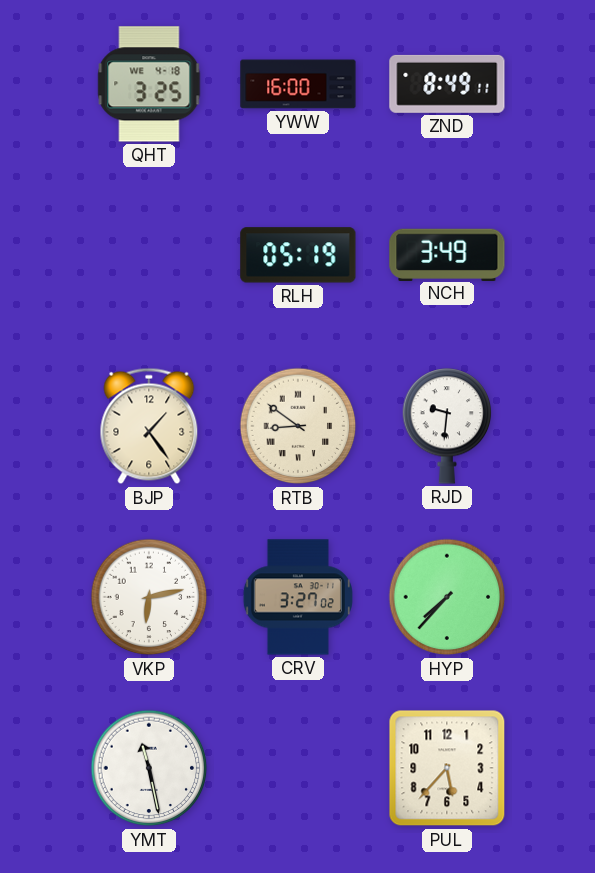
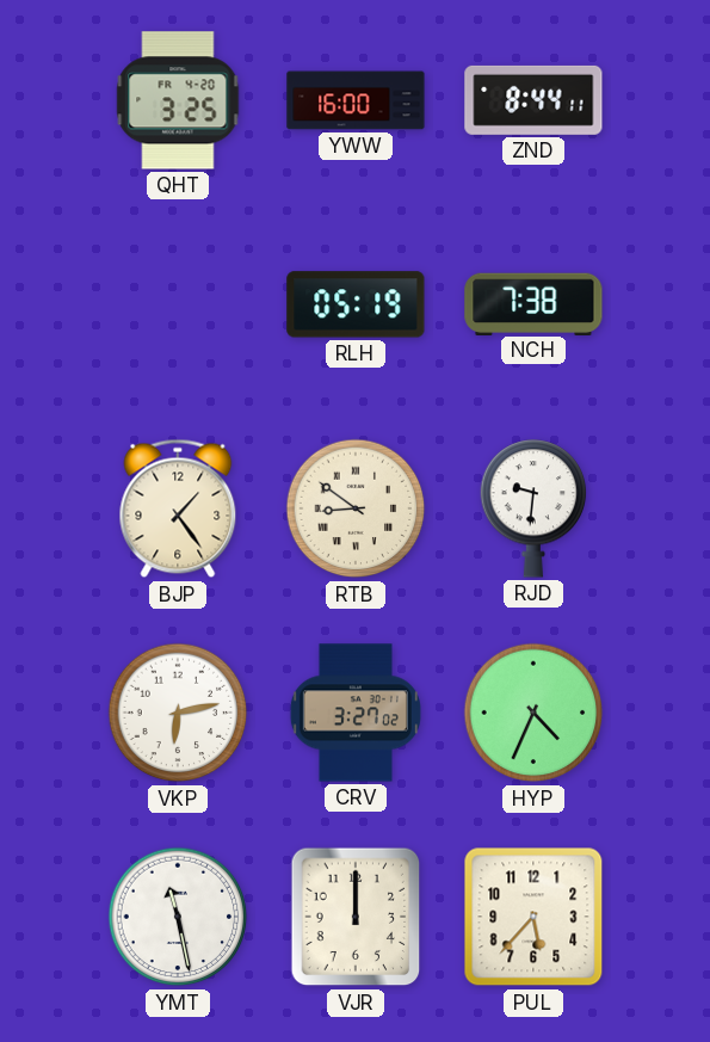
QHT date: WE 4-18 -> FR 4-20 (178, 100)
ZND: 8:49 -> 8:44 (533, 100)
NCH: 3:49 -> 7:38 (533, 303)
HYP: 7:37 -> 4:34 (533, 713)
VJR: none -> 12:00 (356, 917)
